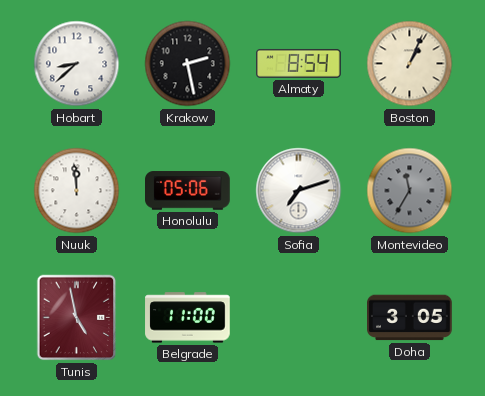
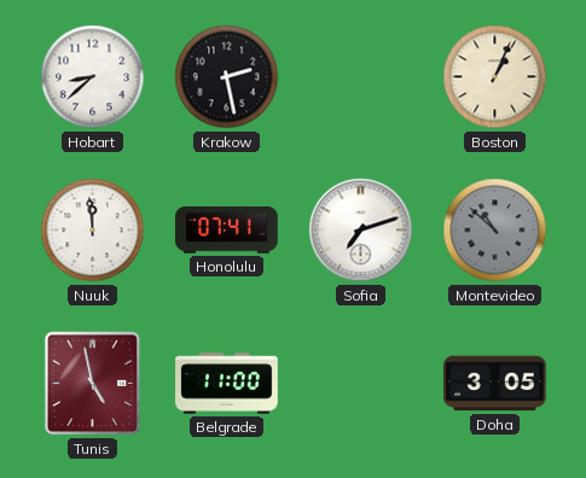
Almaty: 8:54 -> none (299, 63)
Honolulu: 05:06 -> 07:41 (227, 231)
Montevideo: 11:35 -> 10:52 (495, 231)
